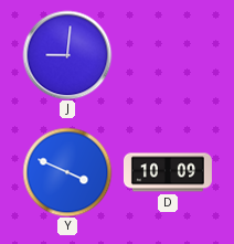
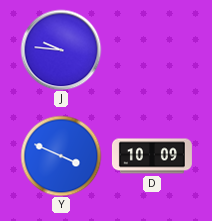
J: 9:01 -> 9:46 (61, 50)
